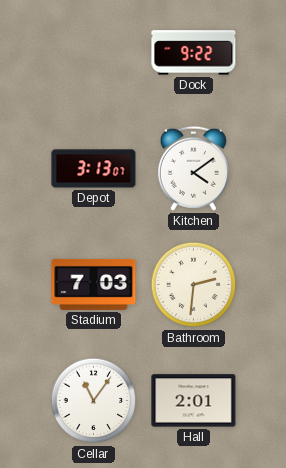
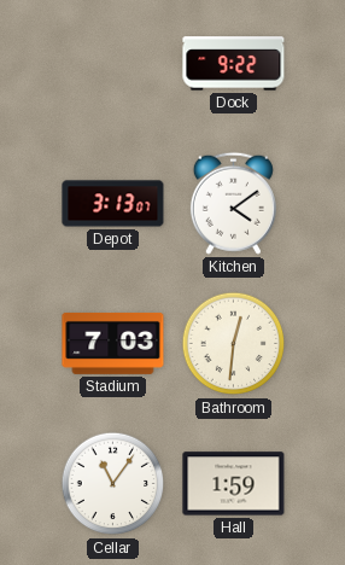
Bathroom: 2:31 -> 12:31 (234, 344)
Hall: 2:01 -> 1:59 (234, 484)
